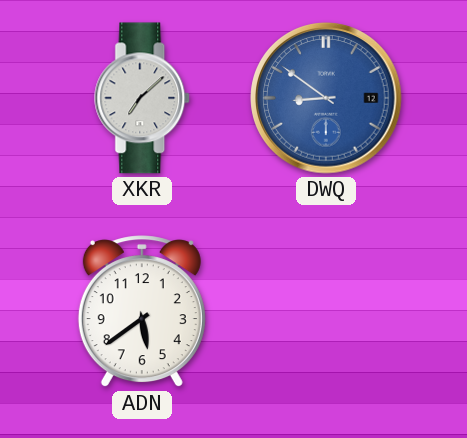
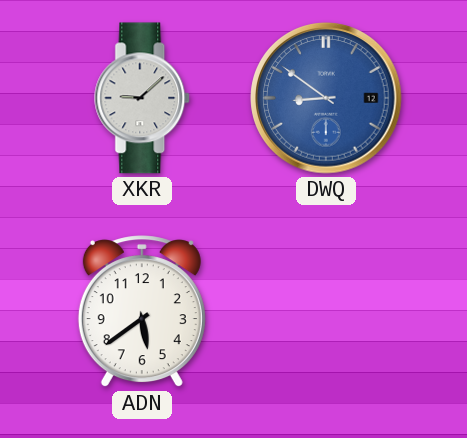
XKR: 7:08 -> 9:08 (143, 98)
